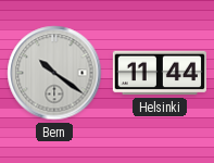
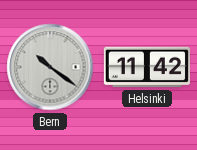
Helsinki: 11:44 -> 11:42 (146, 67)
